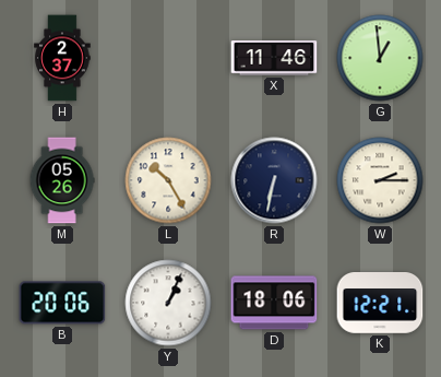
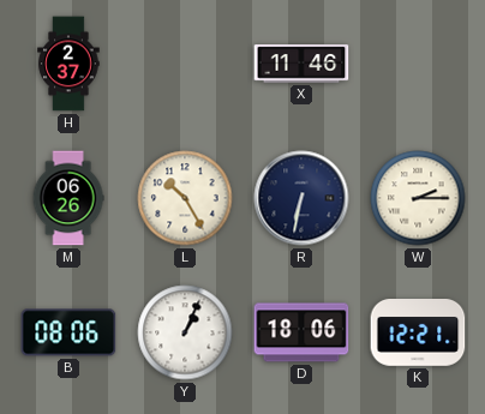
G: 12:59 -> none (380, 58)
M: 05:26 -> 06:26 (68, 198)
B: 20:06 -> 08:06 (68, 332)
